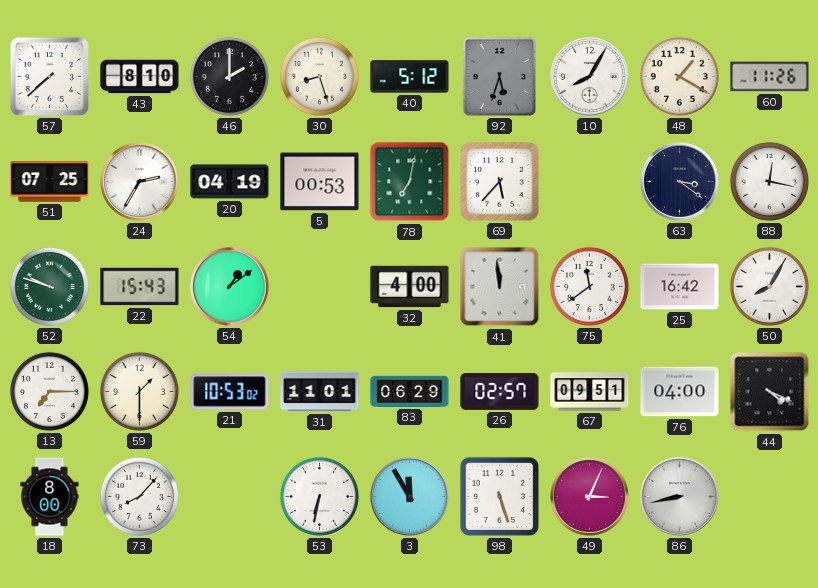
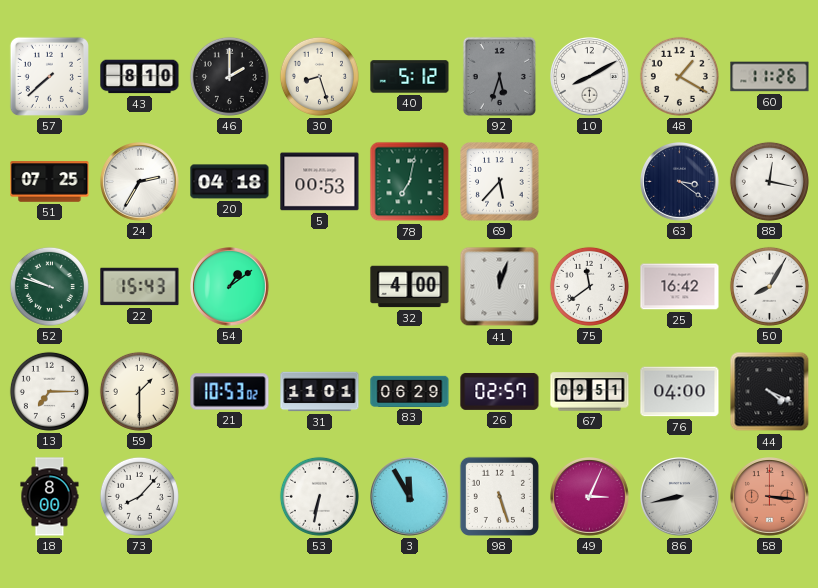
10: 8:05 -> 8:10 (590, 77)
20: 04:19 -> 04:18 (230, 182)
41: 11:59 -> 12:03 (500, 287)
58: none -> 3:16 (770, 497)
